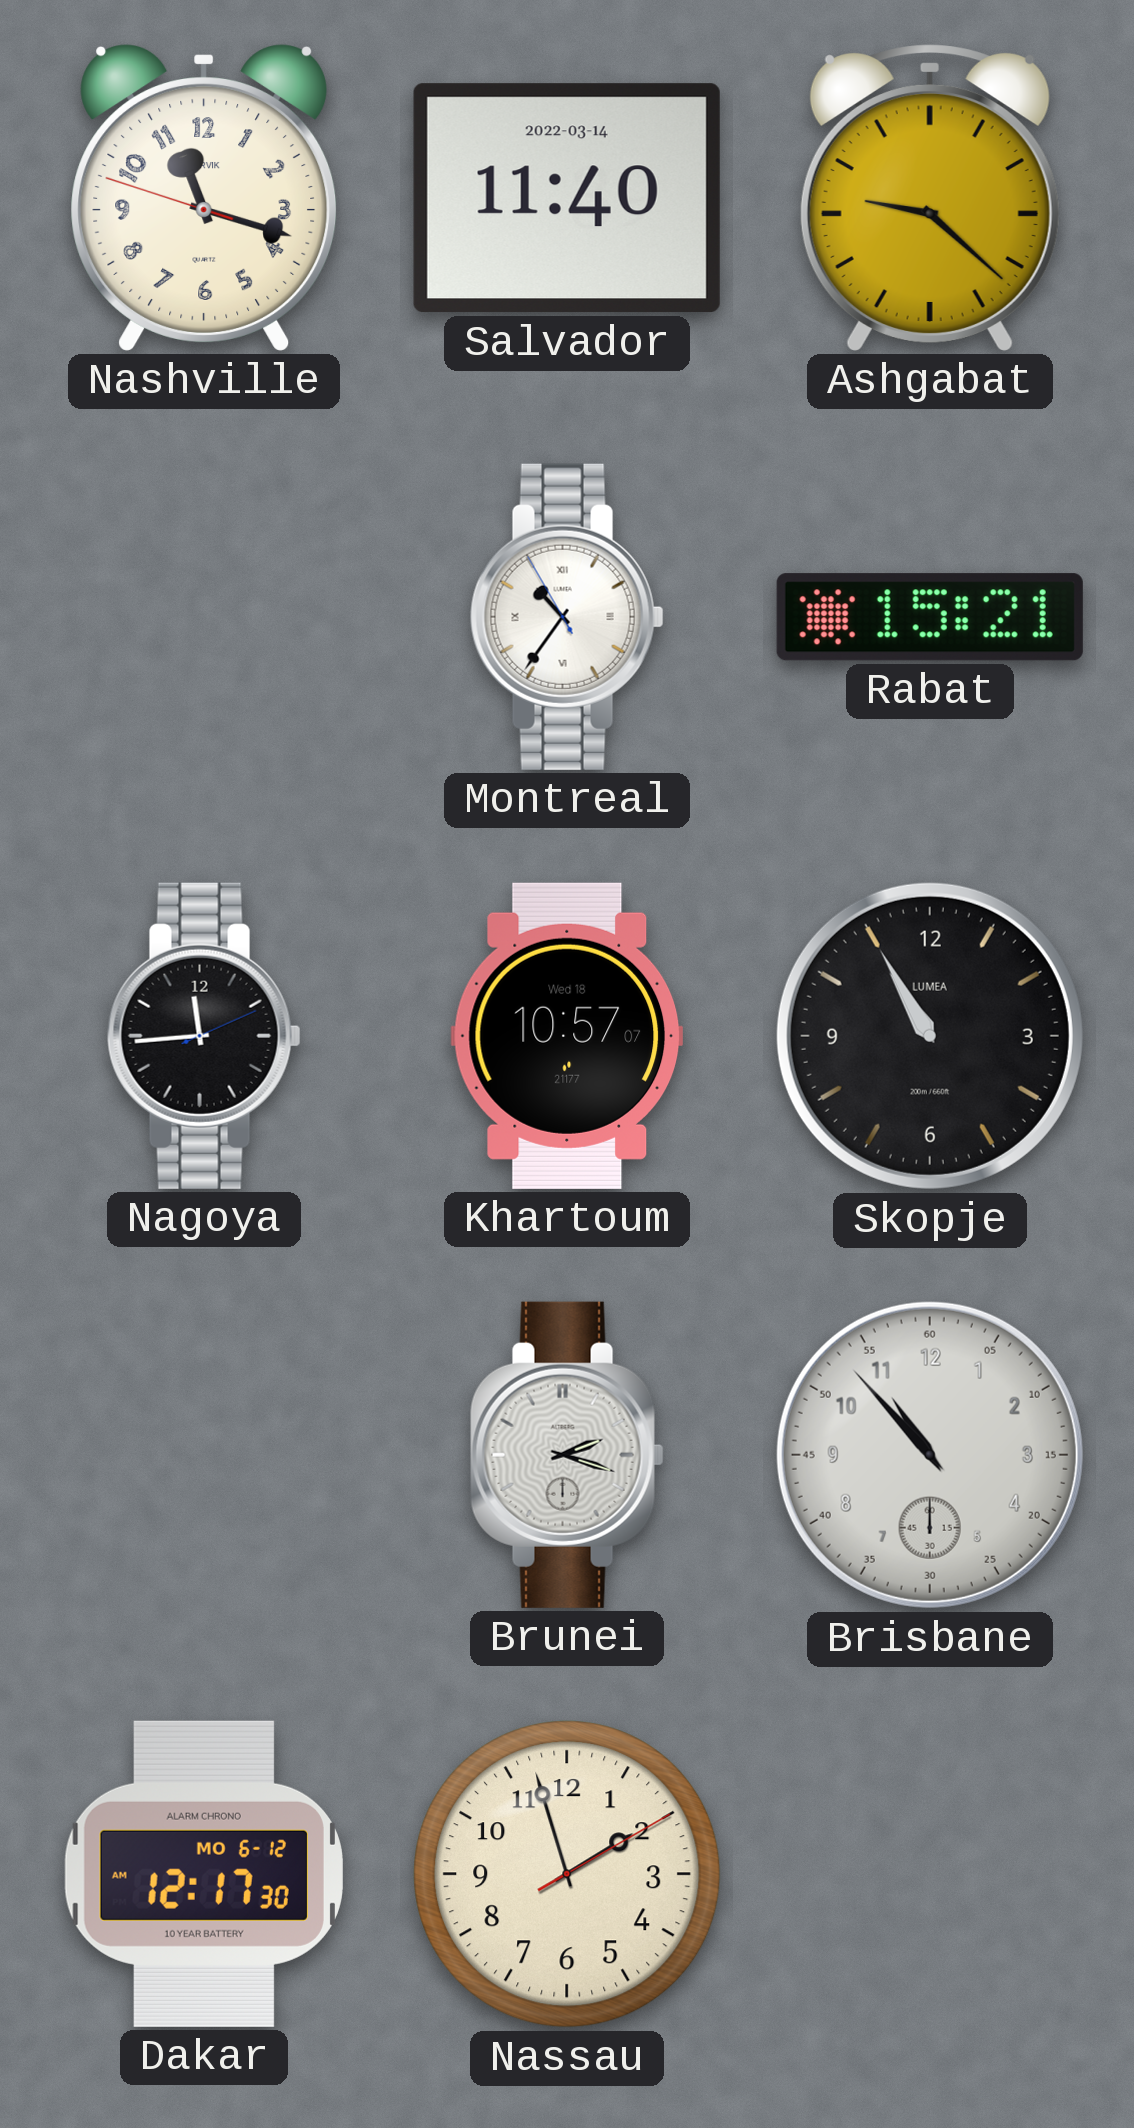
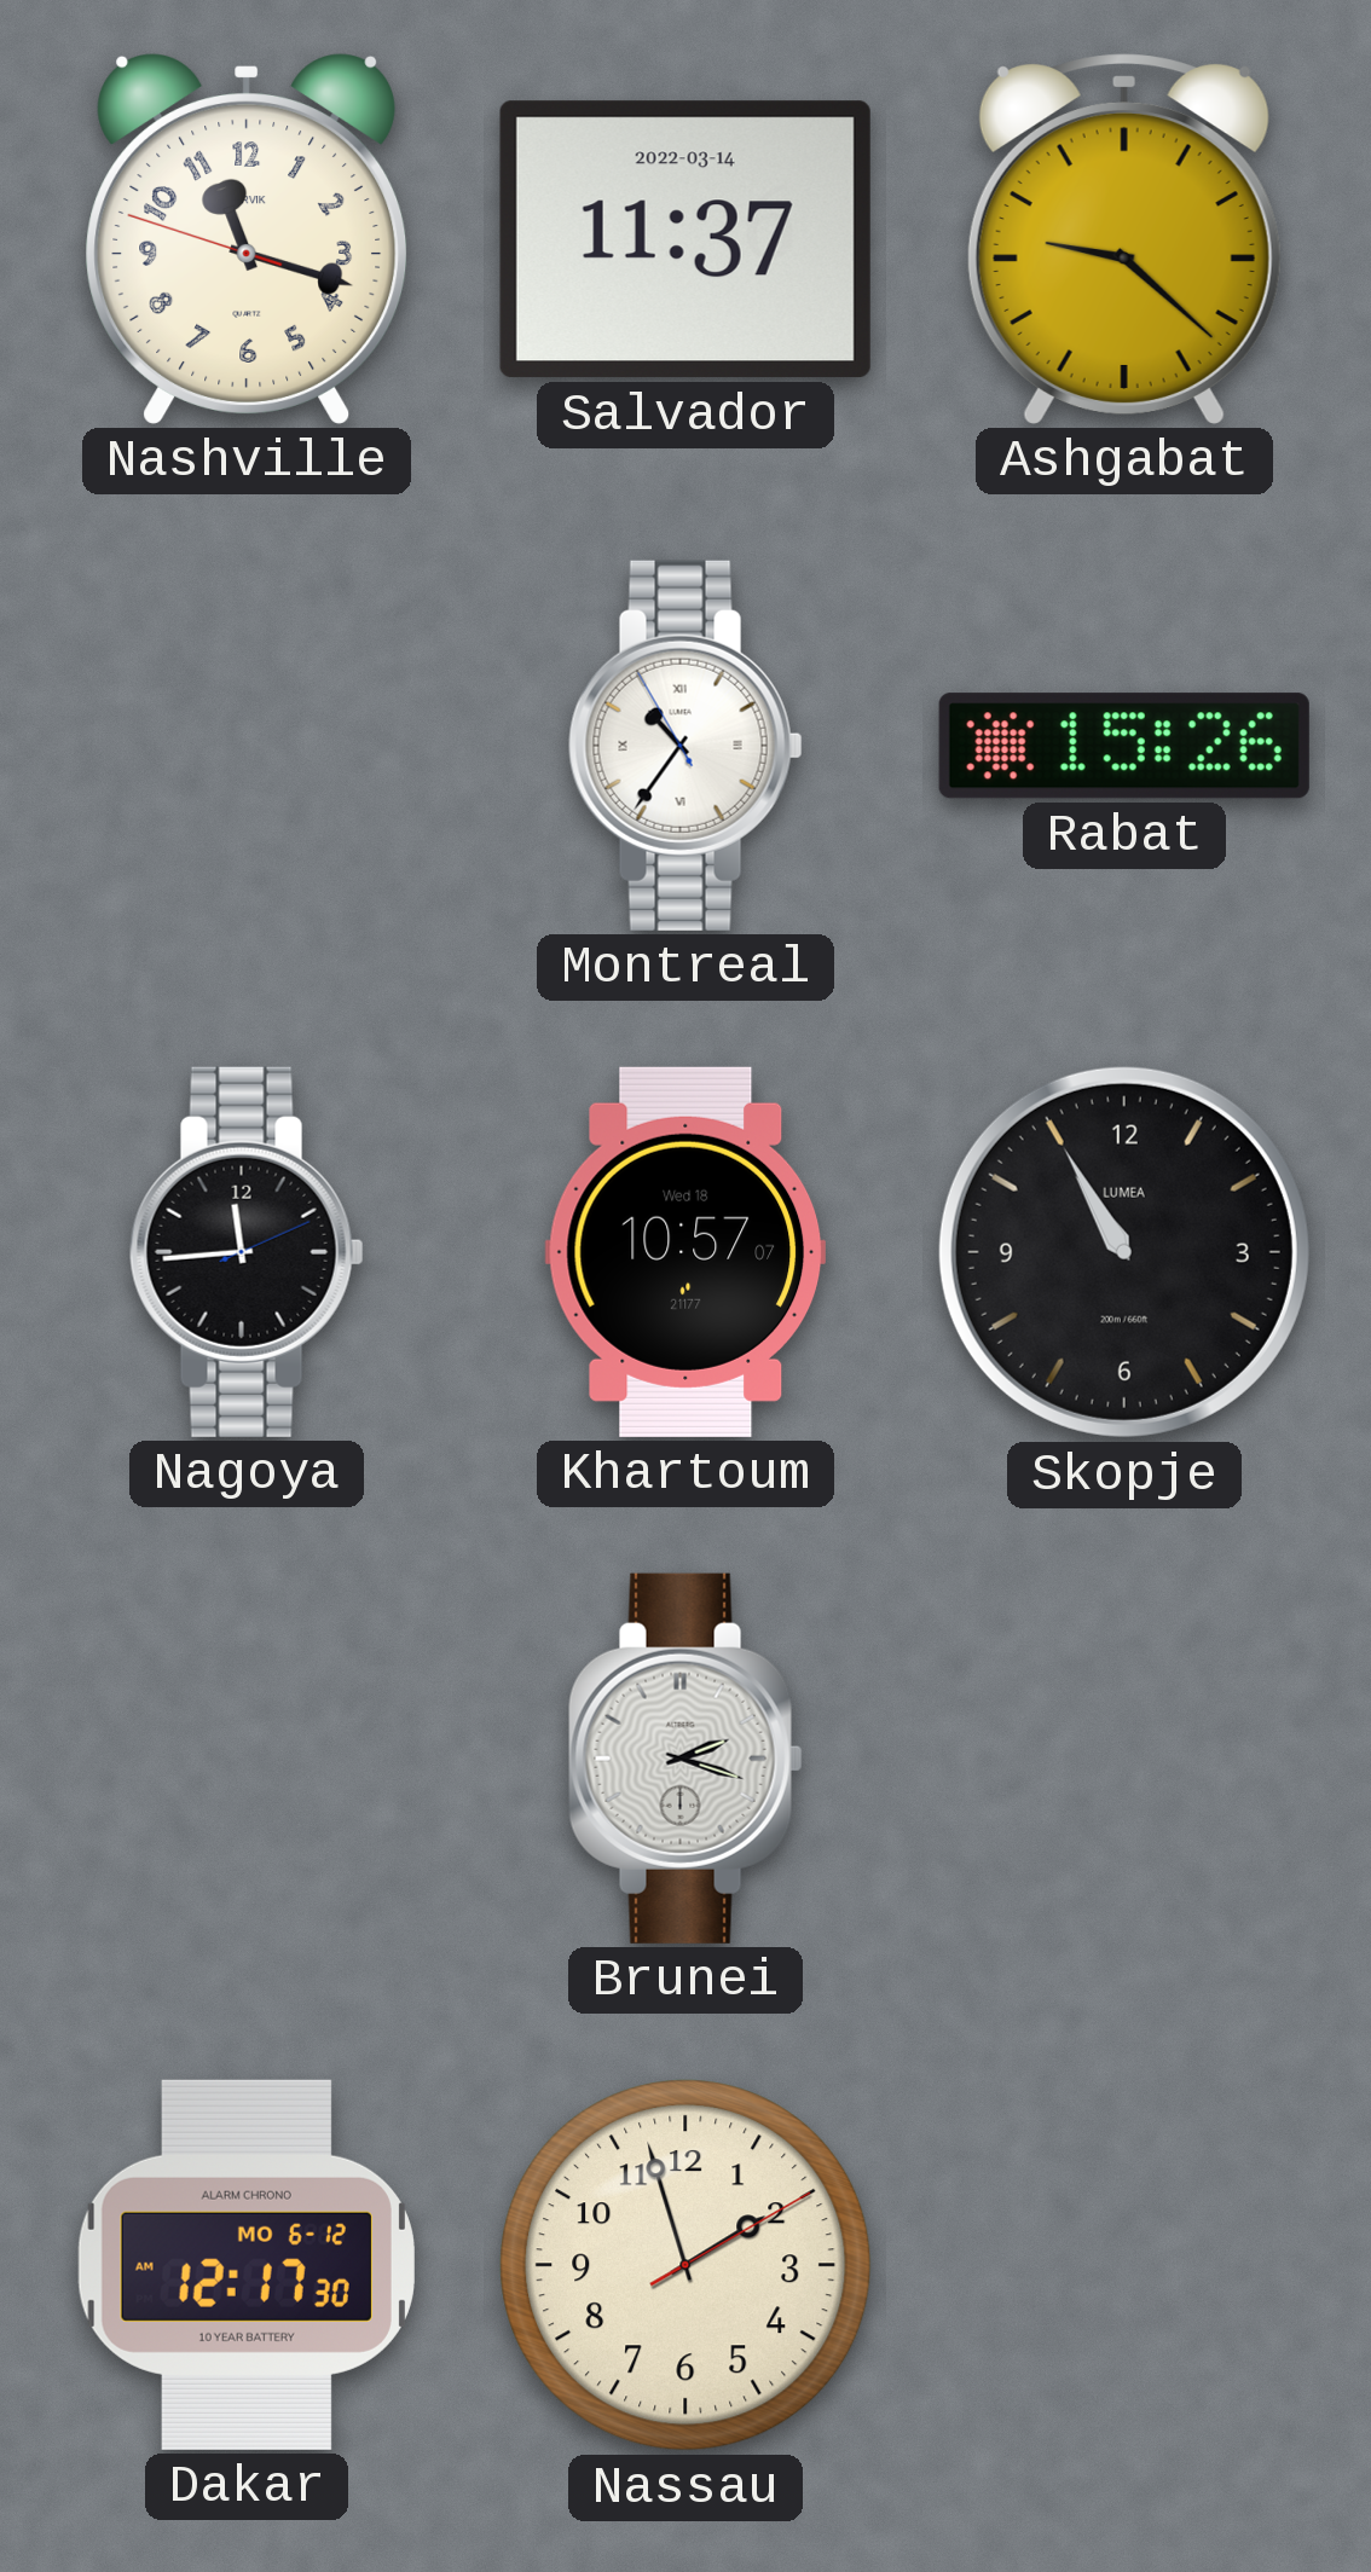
Salvador: 11:40 -> 11:37 (685, 239)
Rabat: 15:21 -> 15:26 (1124, 746)
Brisbane: 10:53 -> none (930, 1455)
